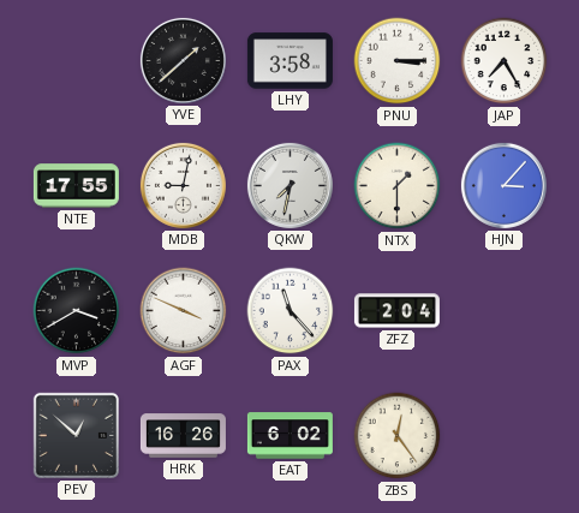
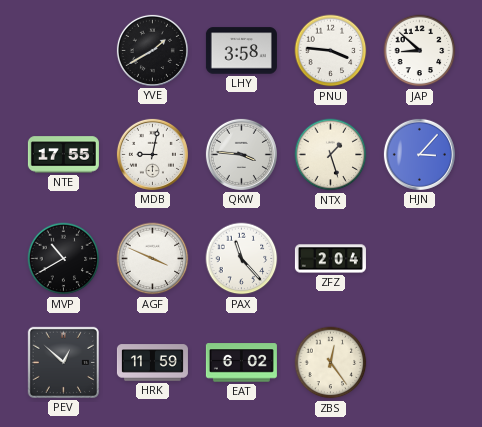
YVE: 1:38 -> 1:40 (152, 50)
PNU: 3:15 -> 3:46 (331, 51)
JAP: 7:25 -> 8:52 (420, 51)
QKW: 7:32 -> 3:46 (241, 154)
NTX: 1:30 -> 1:27 (331, 155)
MVP: 3:40 -> 10:40 (64, 259)
HRK: 16:26 -> 11:59 (152, 363)
